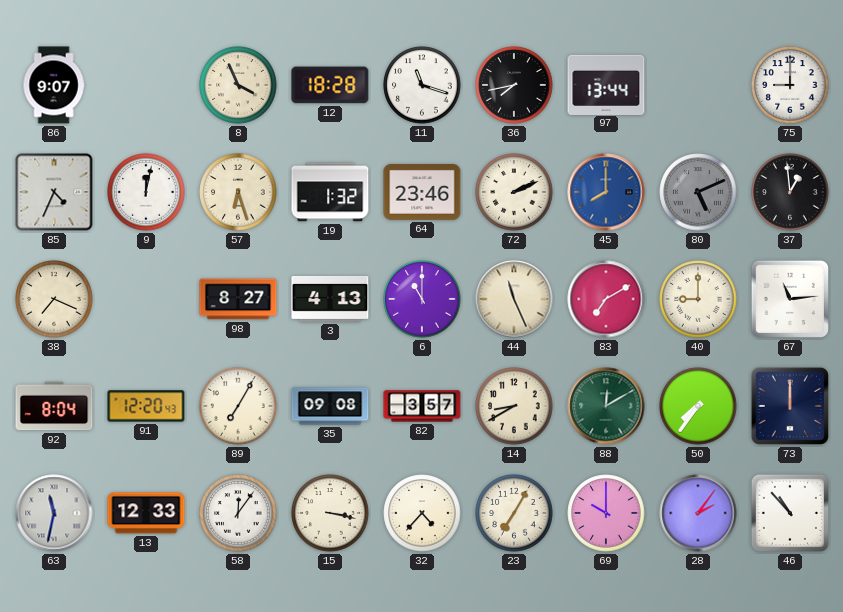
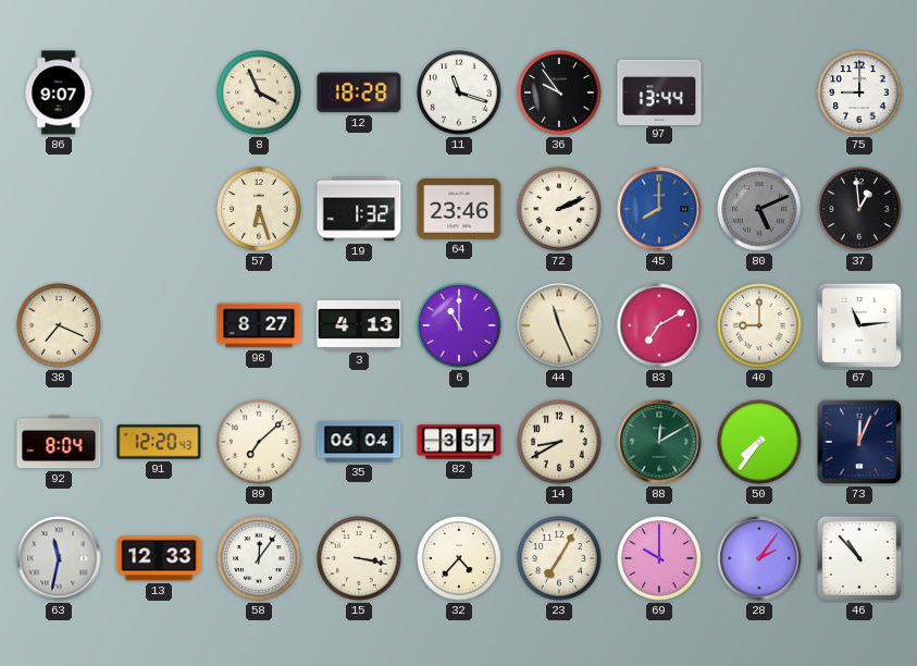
36: 7:43 -> 9:54 (559, 92)
85: 4:34 -> none (54, 192)
9: 12:02 -> none (146, 192)
89: 7:05 -> 7:08 (259, 442)
35: 09:08 -> 06:04 (359, 442)
73: 12:00 -> 12:04 (859, 442)
